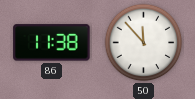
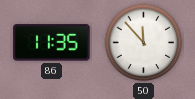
86: 11:38 -> 11:35 (52, 43)
